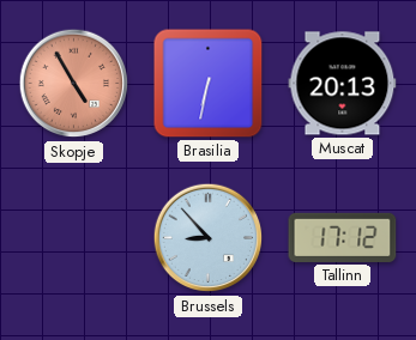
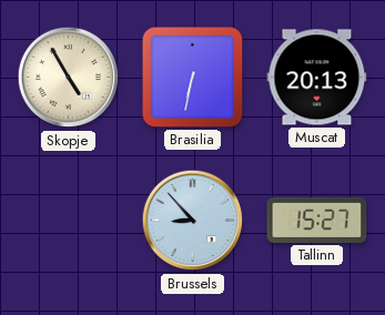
Skopje dial: salmon -> cream (69, 78)
Tallinn: 17:12 -> 15:27 (317, 220)
